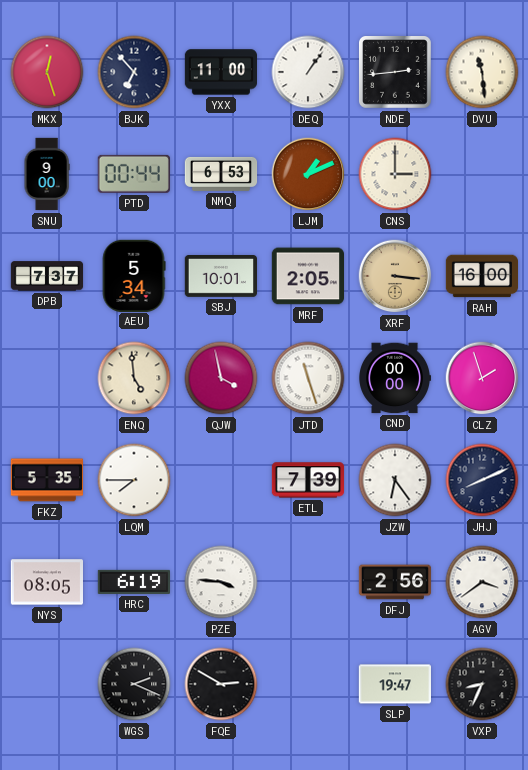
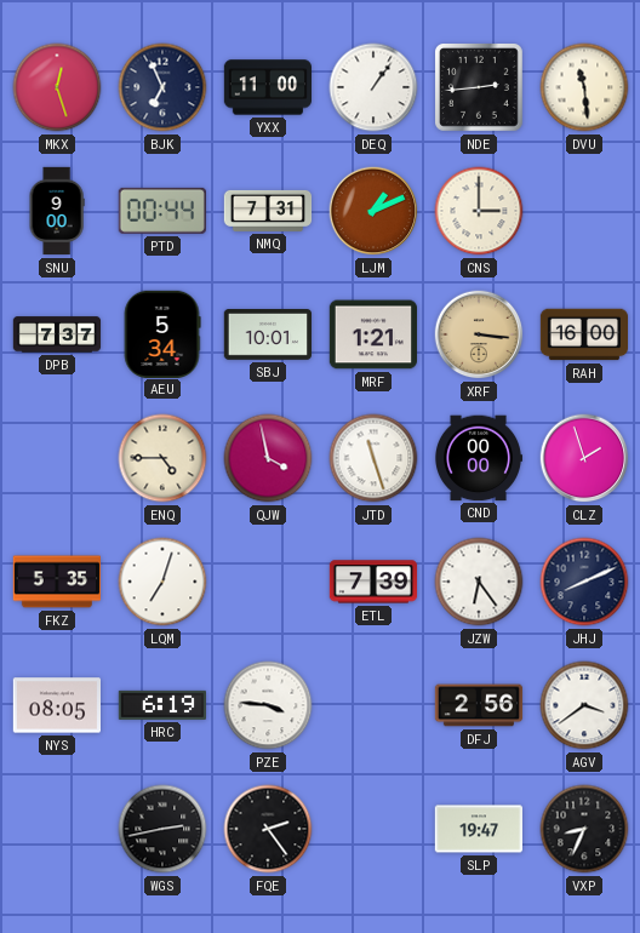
BJK: 6:53 -> 6:56 (162, 87)
NMQ: 6:53 -> 7:31 (268, 211)
MRF: 2:05 -> 1:21 (372, 334)
ENQ: 4:59 -> 4:45 (162, 458)
LQM: 7:45 -> 7:03 (162, 582)
WGS: 2:19 -> 2:43 (162, 829)
FQE: 2:50 -> 2:24 (268, 829)
